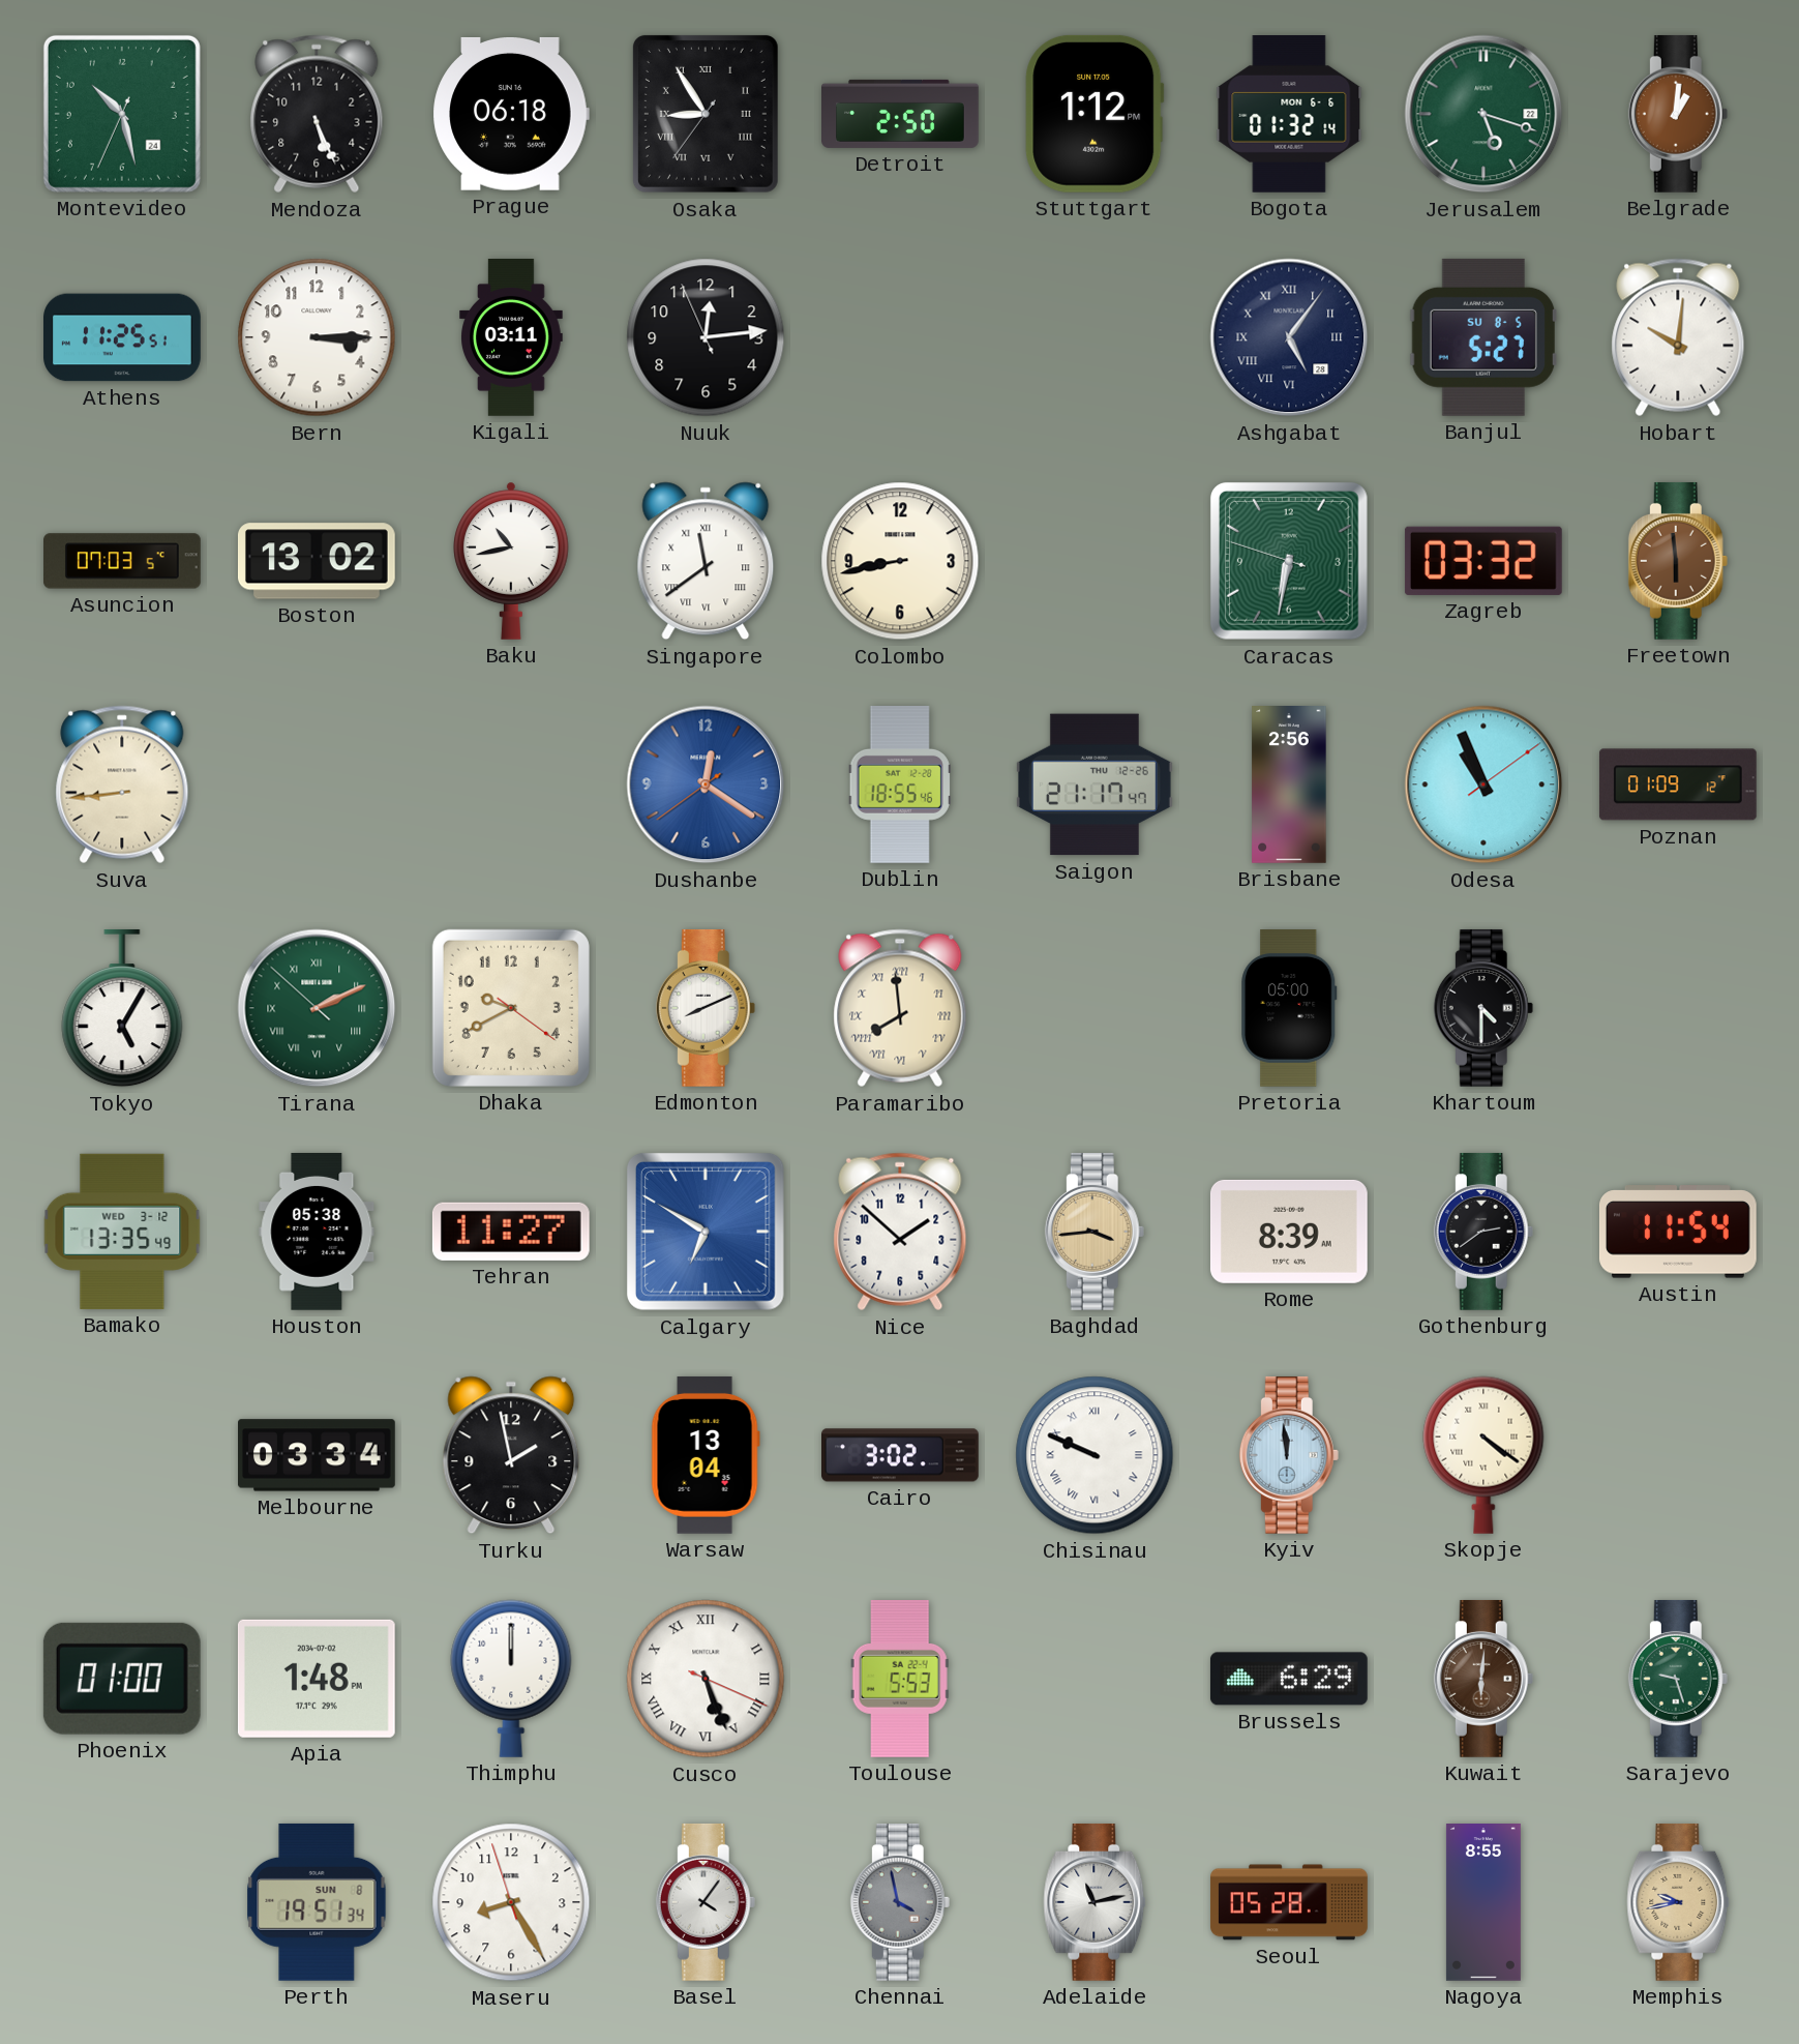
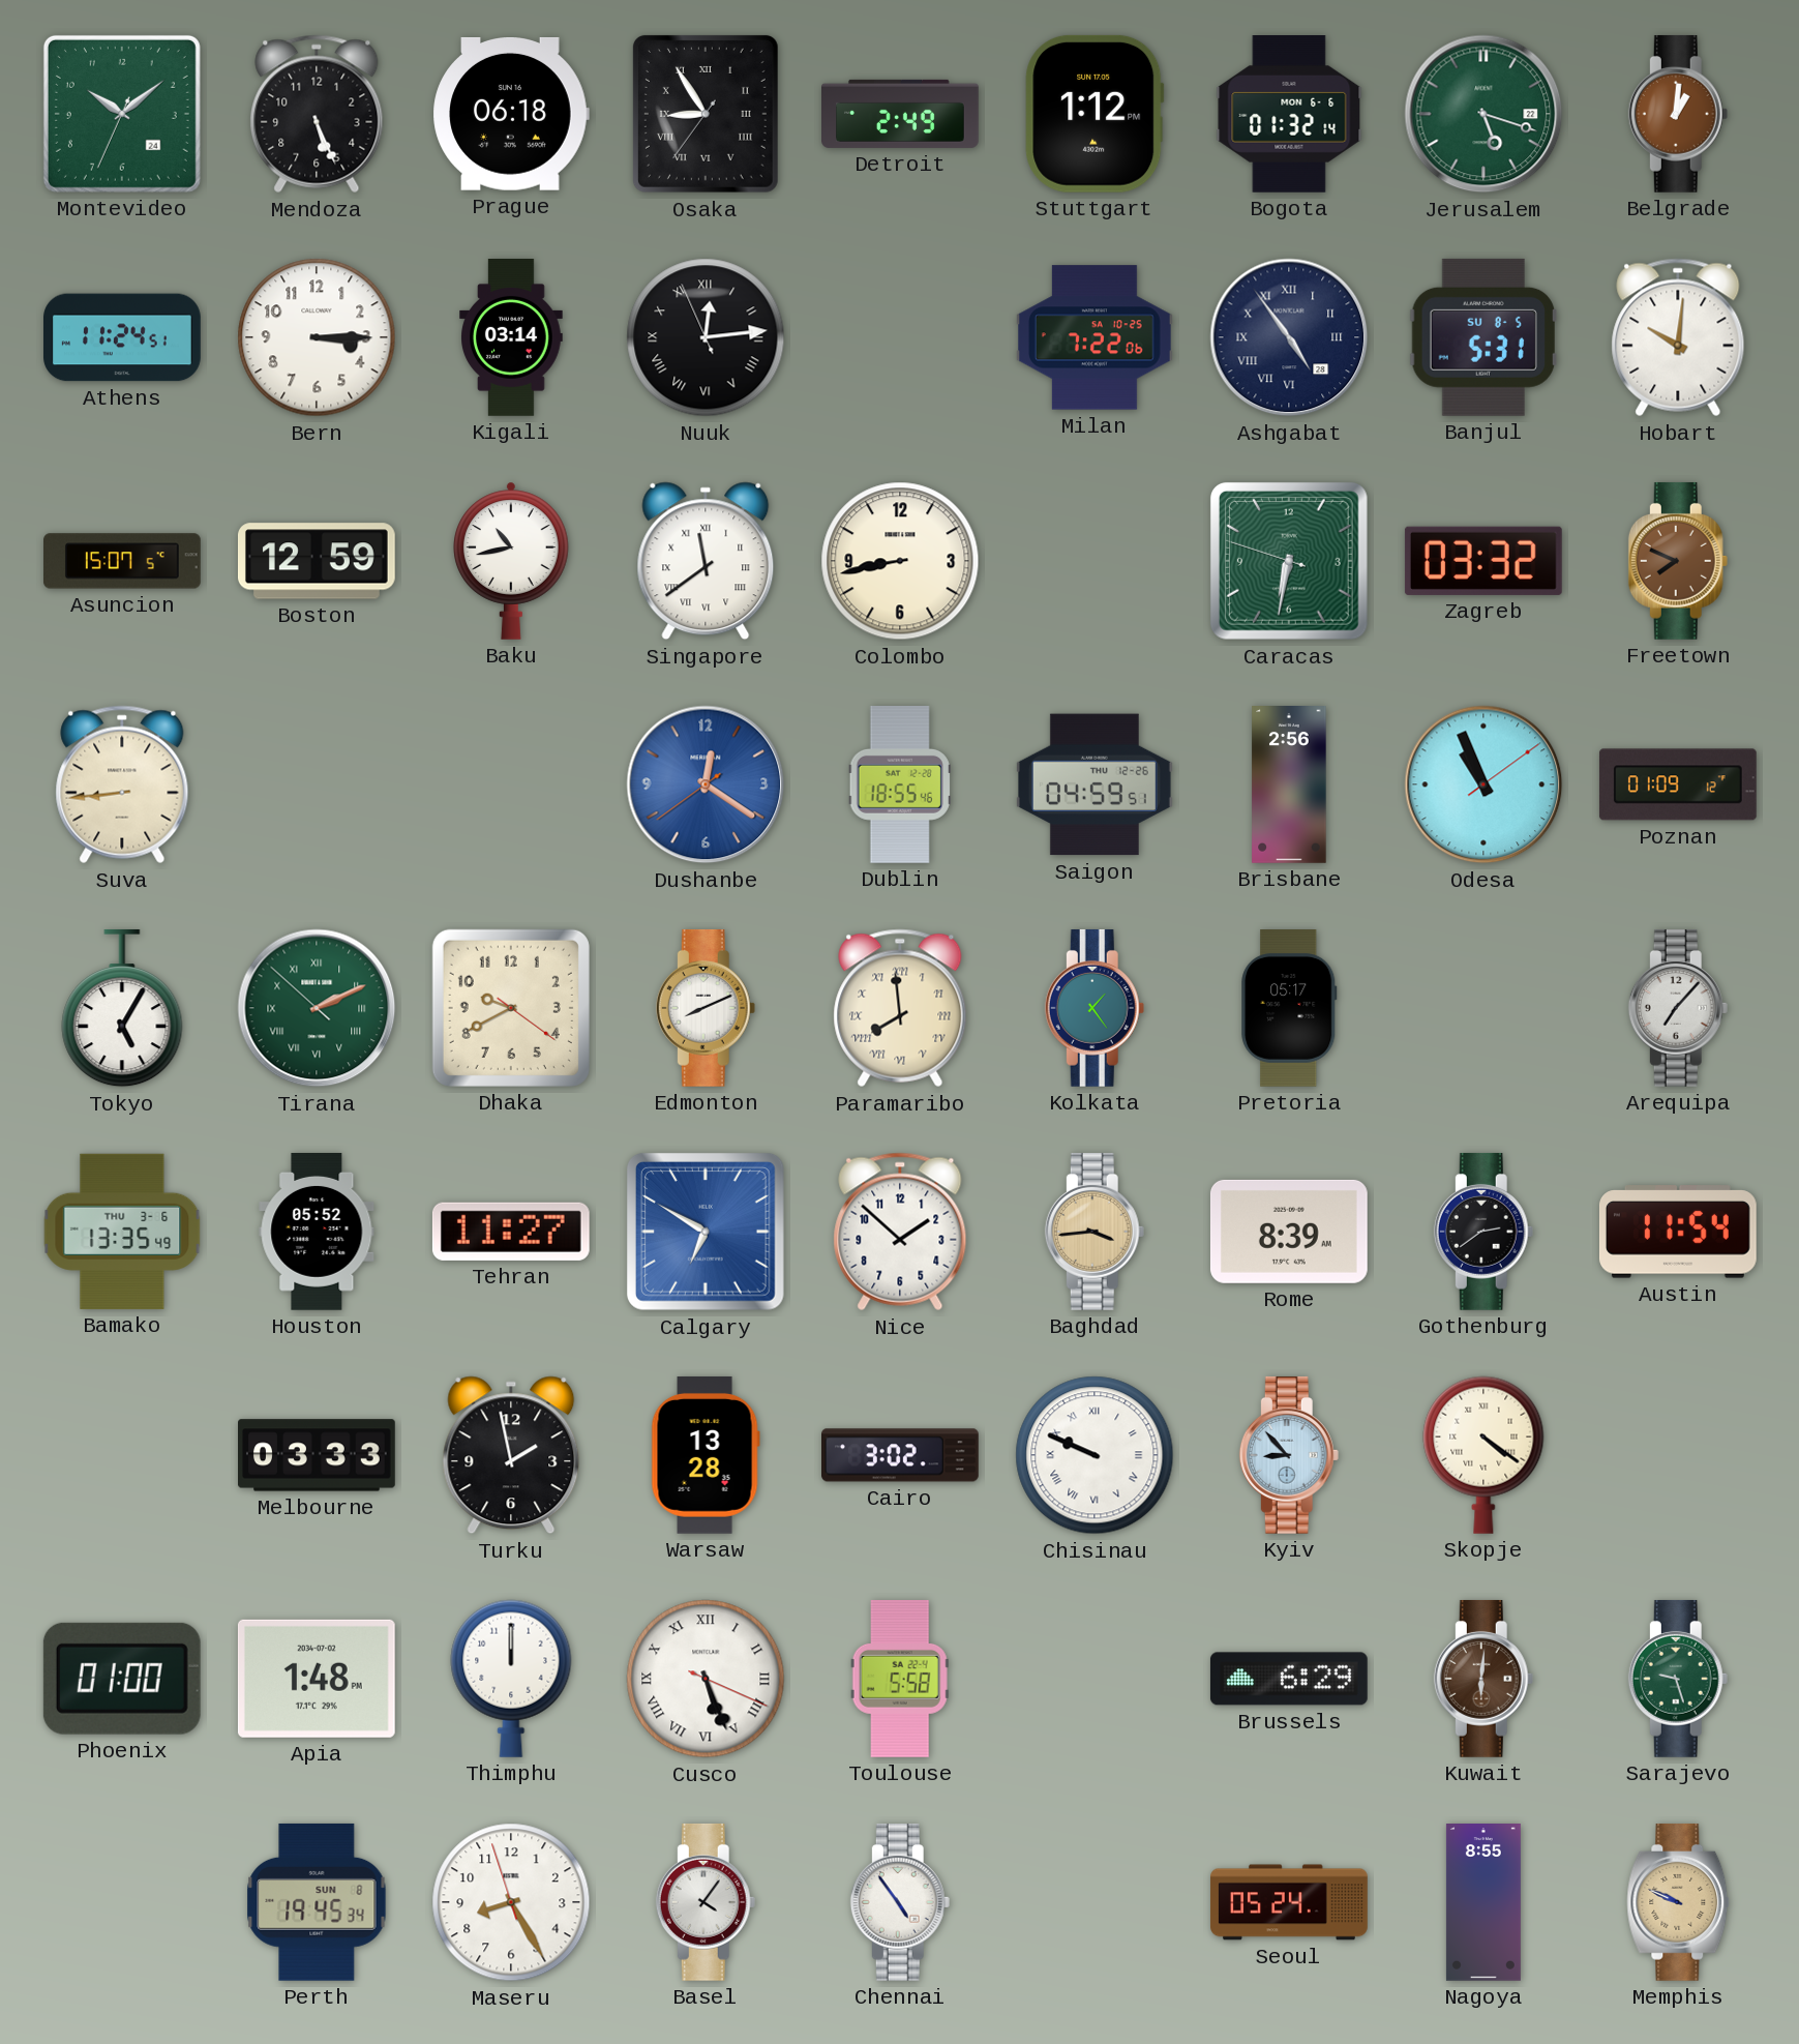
Montevideo: 10:27 -> 10:08 (122, 114)
Detroit: 2:50 -> 2:49 (900, 114)
Athens: 11:25 -> 11:24 (123, 337)
Kigali: 03:11 -> 03:14 (511, 338)
Nuuk numerals: Arabic -> Roman (706, 337)
Milan: none -> 7:22 (1095, 337)
Ashgabat: 5:06 -> 4:54 (1289, 337)
Banjul: 5:27 -> 5:31 (1483, 337)
Asuncion: 07:03 -> 15:07 (123, 561)
Boston: 13:02 -> 12:59 (317, 561)
Freetown: 5:59 -> 7:49 (1678, 561)
Saigon: 21:17 -> 04:59 (1095, 784)
Kolkata: none -> 1:24 (1095, 1008)
Pretoria: 05:00 -> 05:17 (1289, 1009)
Khartoum: 4:30 -> none (1483, 1008)
Arequipa: none -> 7:07 (1678, 1008)
Bamako date: WED 3-12 -> THU 3-6 (122, 1232)
Houston: 05:38 -> 05:52 (317, 1232)
Melbourne: 03:34 -> 03:33 (318, 1455)
Warsaw: 13:04 -> 13:28 (706, 1455)
Kyiv: 11:59 -> 8:53 (1289, 1455)
Toulouse: 5:53 -> 5:58 (900, 1679)
Perth: 19:51 -> 19:45 (317, 1902)
Chennai: 3:58 -> 4:54 (900, 1902)
Chennai dial: grey -> white (900, 1902)
Adelaide: 11:13 -> none (1095, 1902)
Seoul: 05:28 -> 05:24 (1289, 1902)
Memphis: 9:43 -> 9:49 (1678, 1902)
